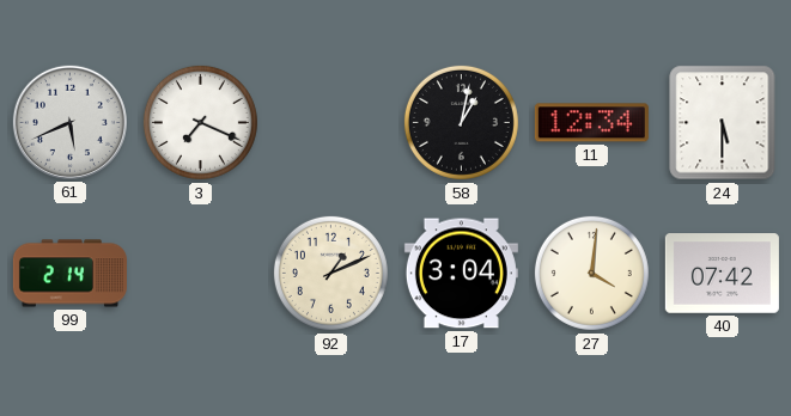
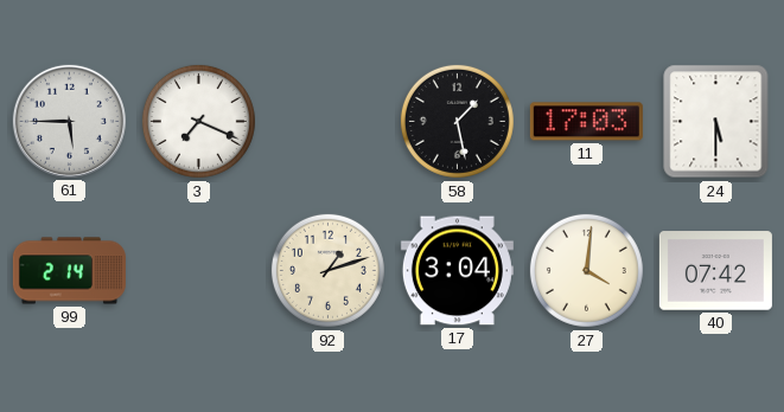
61: 5:41 -> 5:45 (69, 121)
58: 1:02 -> 1:28 (457, 121)
11: 12:34 -> 17:03 (586, 122)
92: 1:11 -> 1:12 (327, 270)
